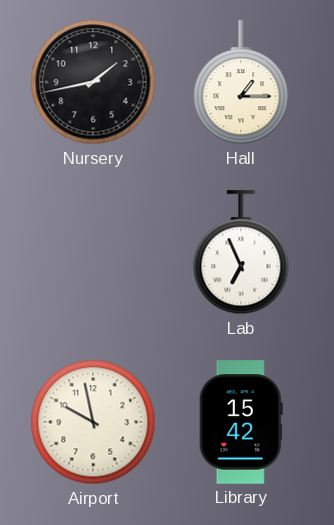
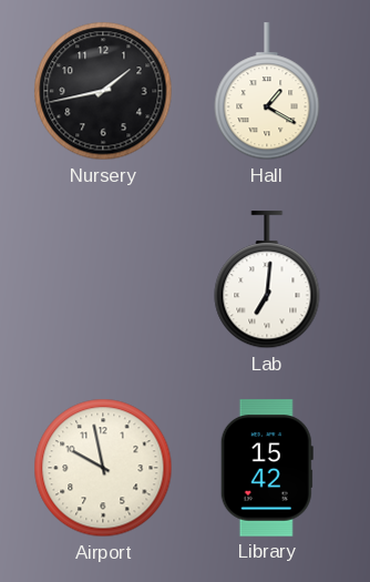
Hall: 1:15 -> 1:20 (267, 92)
Lab: 6:56 -> 7:01 (267, 280)
